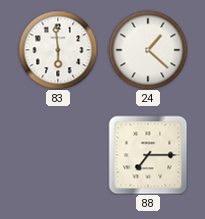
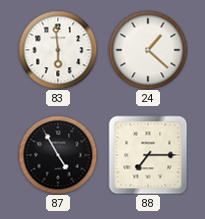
87: none -> 4:55 (58, 155)
